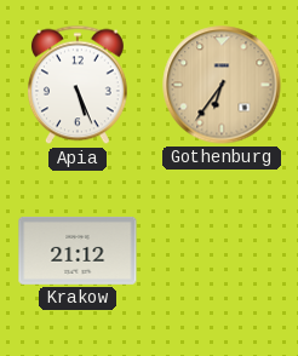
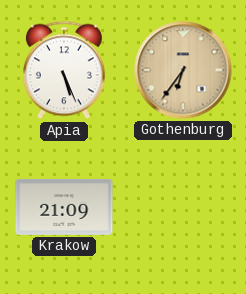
Krakow: 21:12 -> 21:09 (64, 207)
